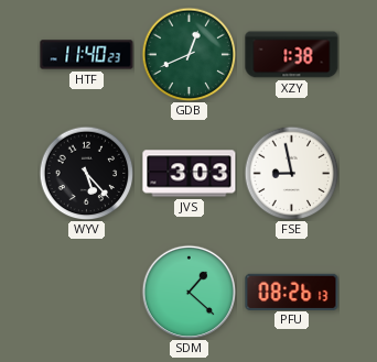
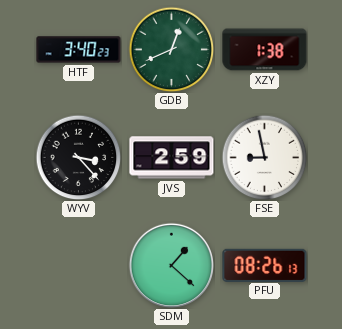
HTF: 11:40 -> 3:40 (79, 50)
WYV: 5:23 -> 3:23 (78, 157)
JVS: 3:03 -> 2:59 (172, 158)
